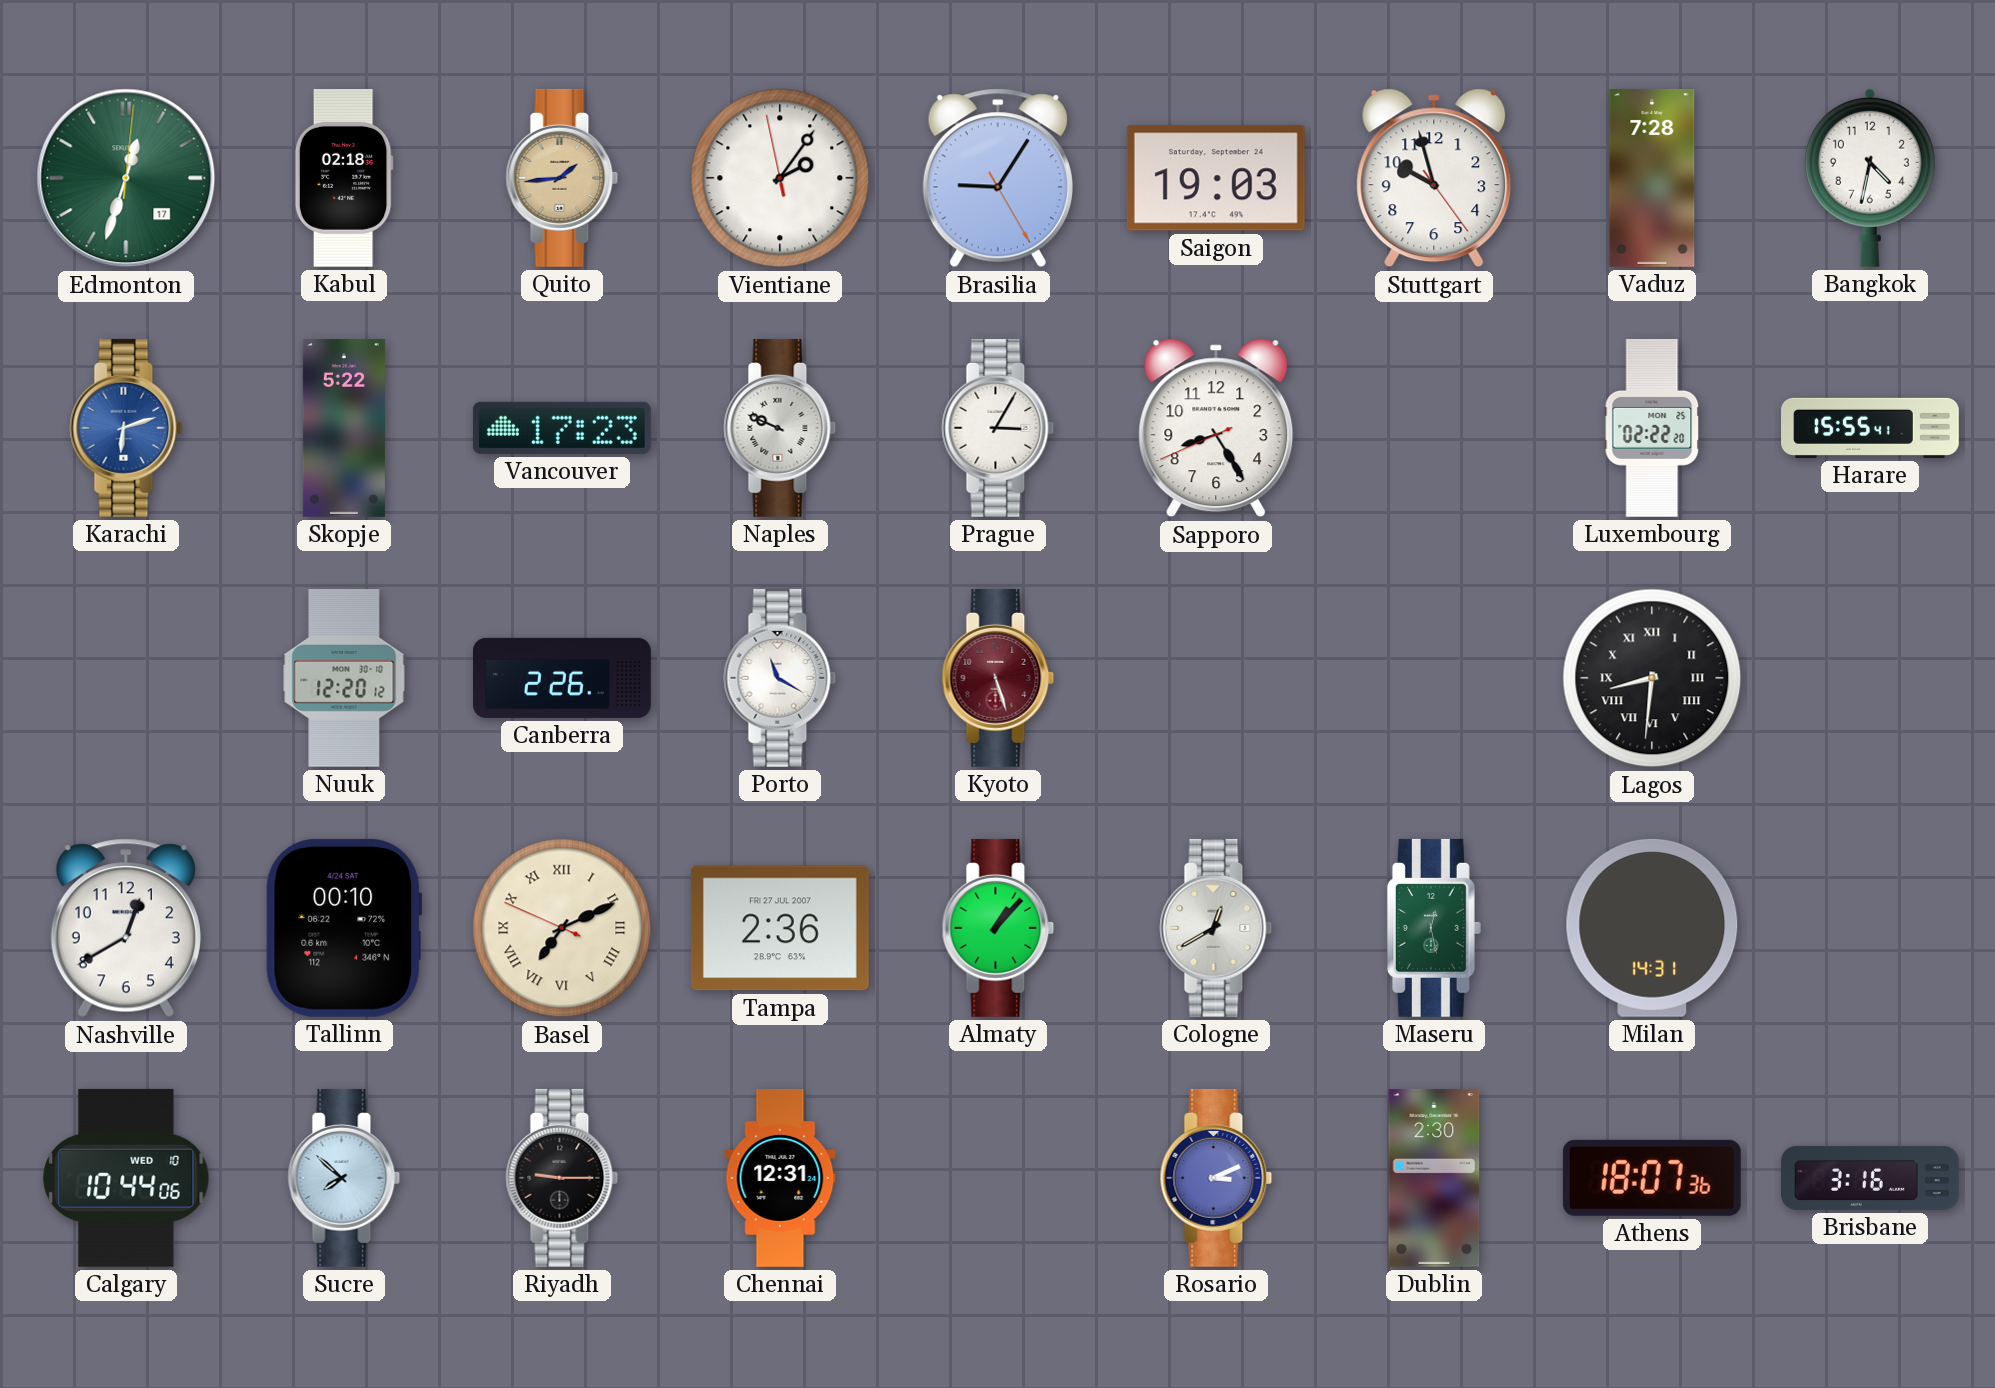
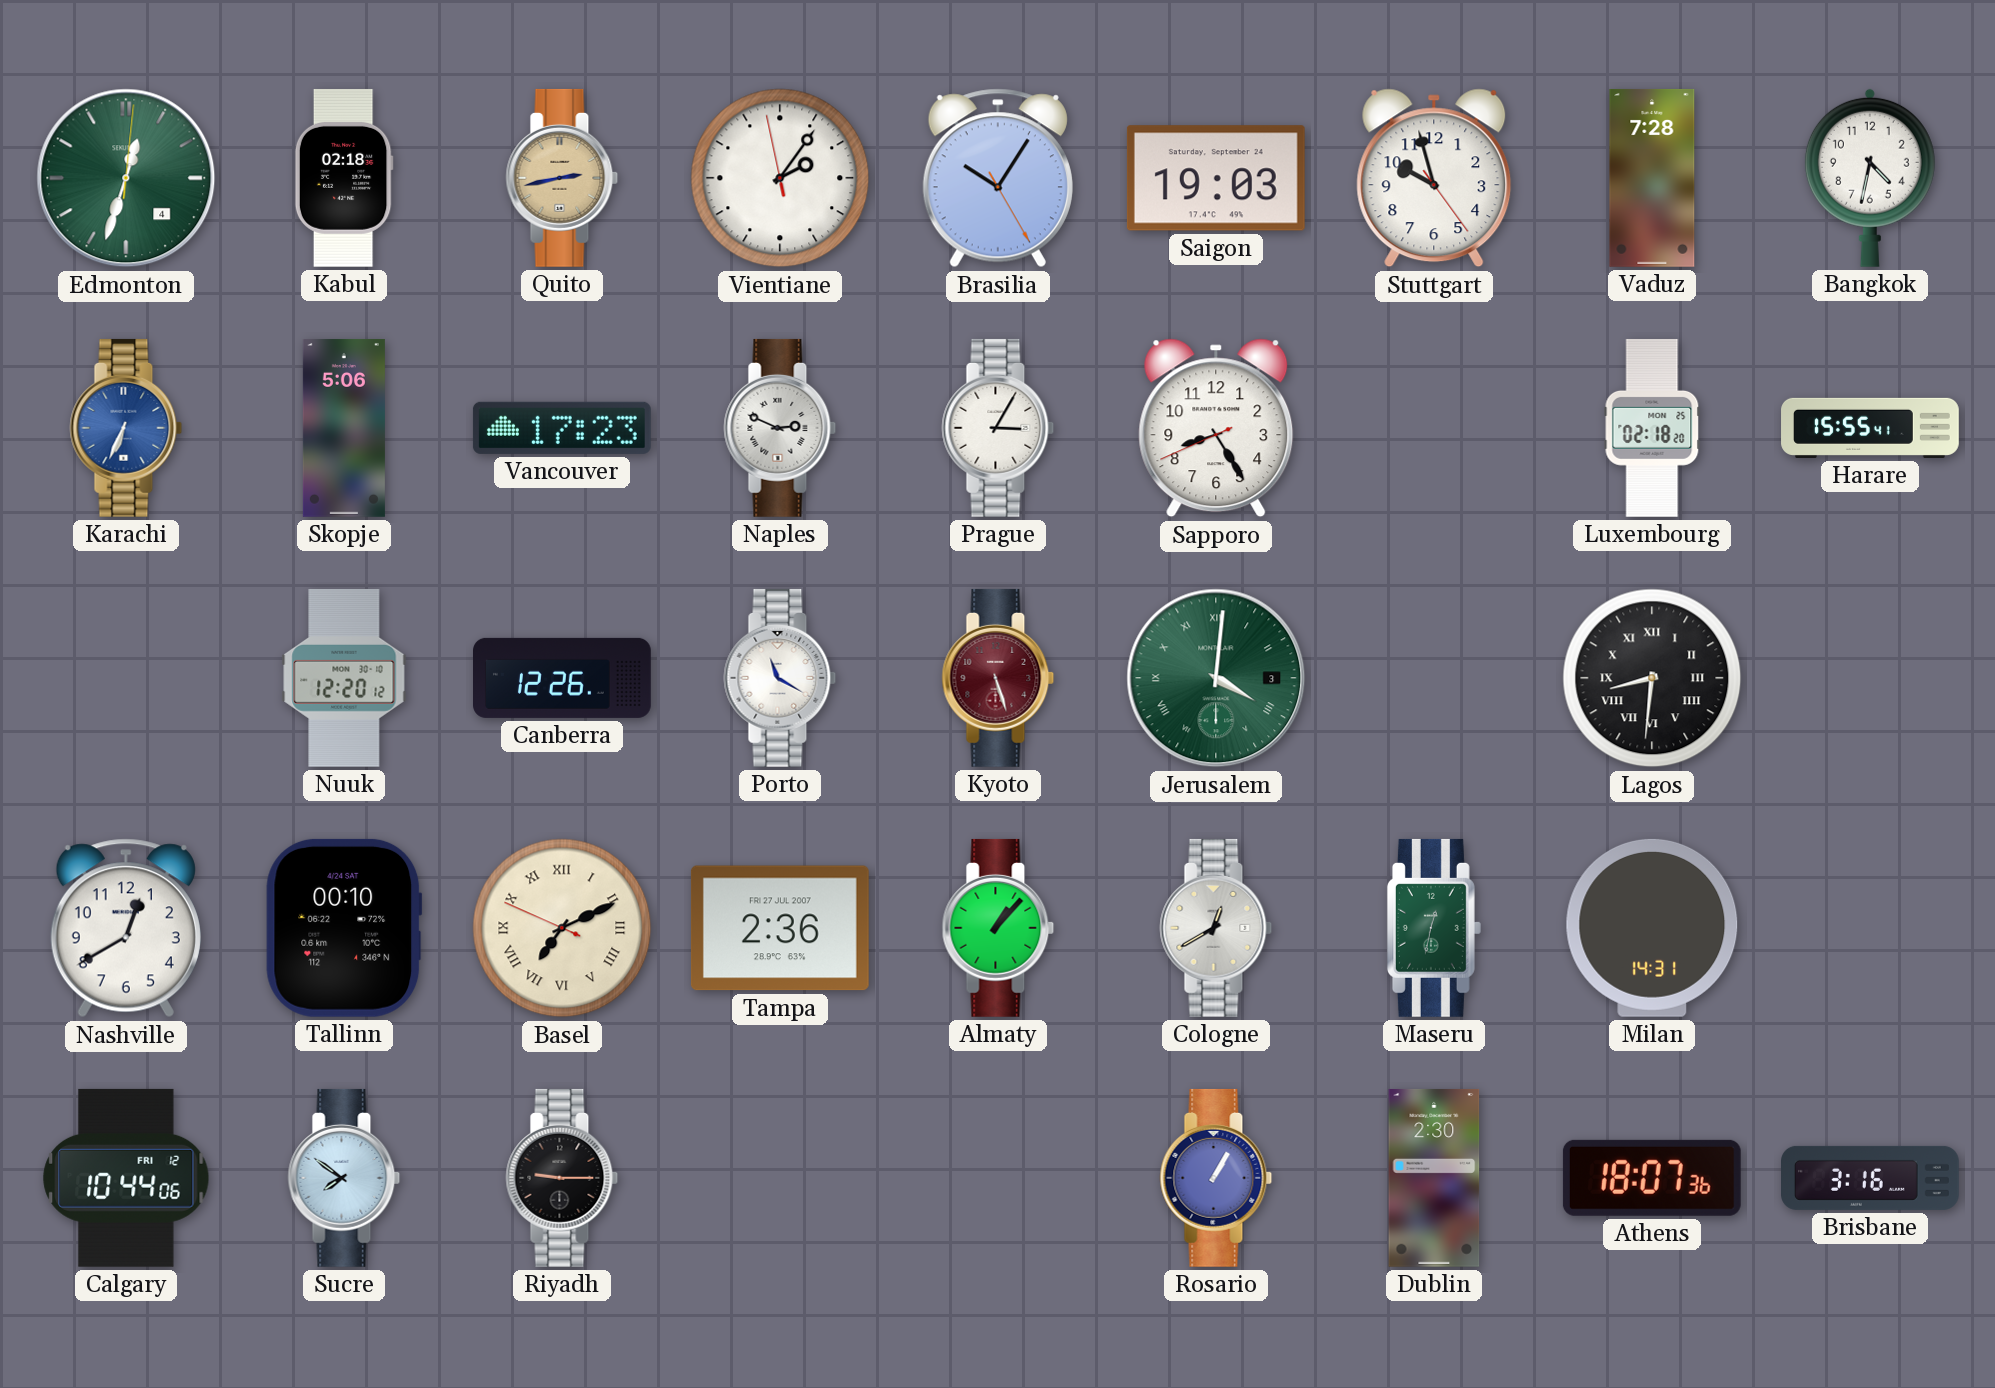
Edmonton date: 17 -> 4 (126, 178)
Quito: 1:44 -> 2:43 (562, 178)
Brasilia: 9:05 -> 10:05 (998, 178)
Karachi: 6:12 -> 6:34 (126, 428)
Skopje: 5:22 -> 5:06 (344, 429)
Naples: 9:49 -> 2:49 (780, 428)
Luxembourg: 02:22 -> 02:18 (1652, 428)
Canberra: 2:26 -> 12:26 (563, 678)
Jerusalem: none -> 4:01 (1216, 678)
Maseru: 12:28 -> 12:32 (1434, 928)
Calgary date: WED 10 -> FRI 12 (126, 1178)
Sucre: 7:52 -> 7:51 (344, 1178)
Chennai: 12:31 -> none (780, 1179)
Rosario: 3:11 -> 1:05 (1216, 1178)
